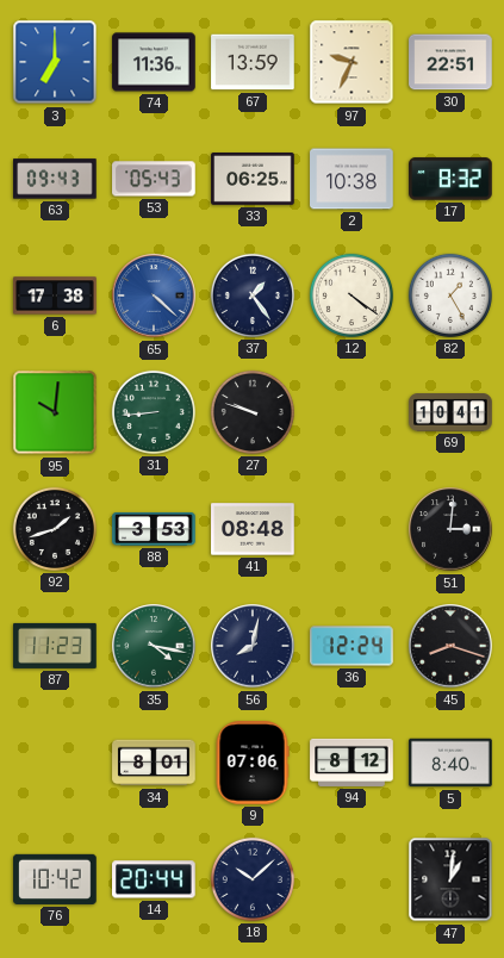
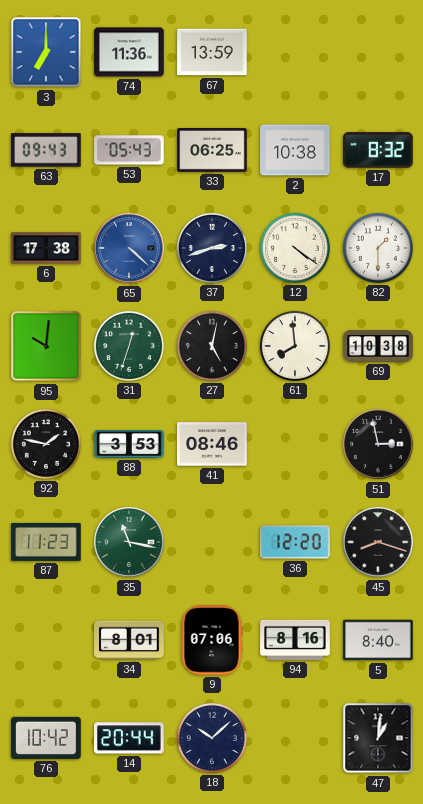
97: 9:34 -> none (351, 62)
30: 22:51 -> none (450, 62)
37: 1:24 -> 2:42 (212, 248)
82: 1:25 -> 1:30 (378, 248)
31: 8:44 -> 12:33 (129, 346)
27: 9:48 -> 5:02 (212, 346)
61: none -> 7:59 (295, 346)
69: 10:41 -> 10:38 (378, 346)
92: 1:42 -> 1:47 (46, 444)
41: 08:48 -> 08:46 (212, 444)
51: 3:01 -> 2:58 (378, 444)
35: 4:17 -> 11:17 (129, 542)
56: 8:02 -> none (253, 646)
36: 12:24 -> 12:20 (295, 542)
94: 8:12 -> 8:16 (295, 640)
